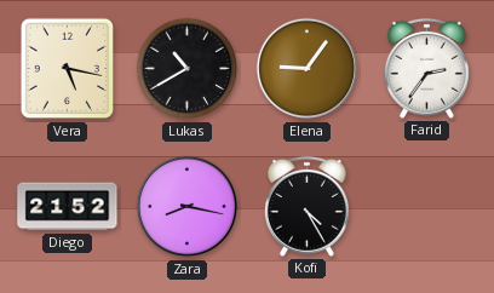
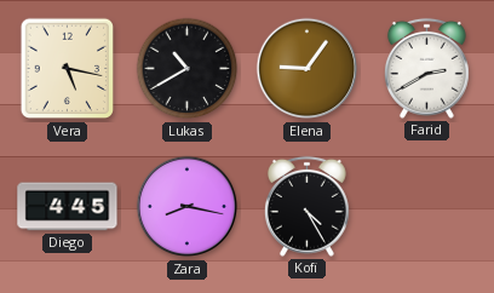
Farid: 2:36 -> 2:40 (426, 68)
Diego: 21:52 -> 4:45 (68, 207)
